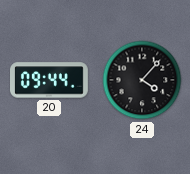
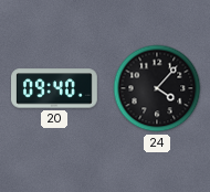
20: 09:44 -> 09:40 (55, 88)
